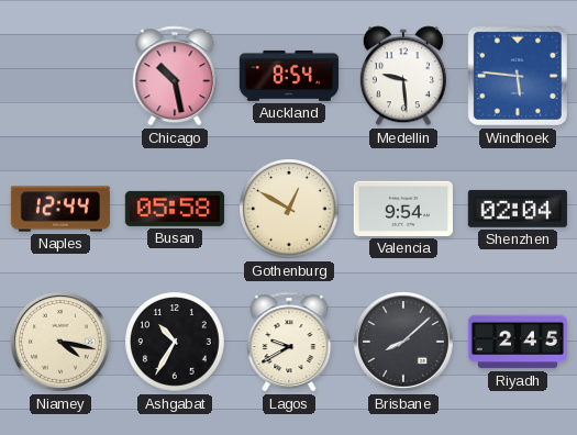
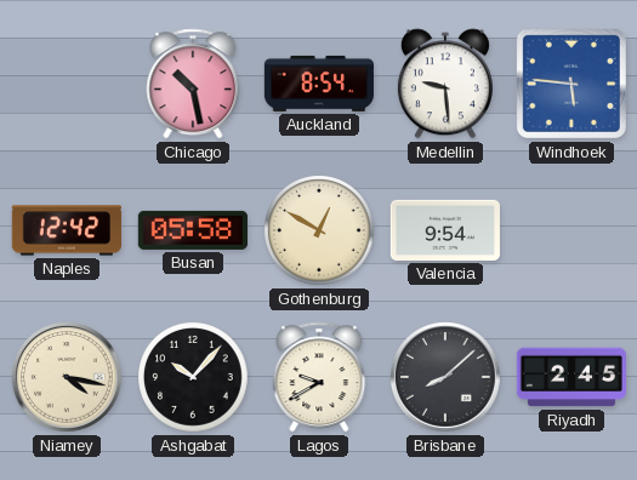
Naples: 12:44 -> 12:42 (67, 230)
Shenzhen: 02:04 -> none (518, 209)
Ashgabat: 10:35 -> 10:07 (193, 377)
